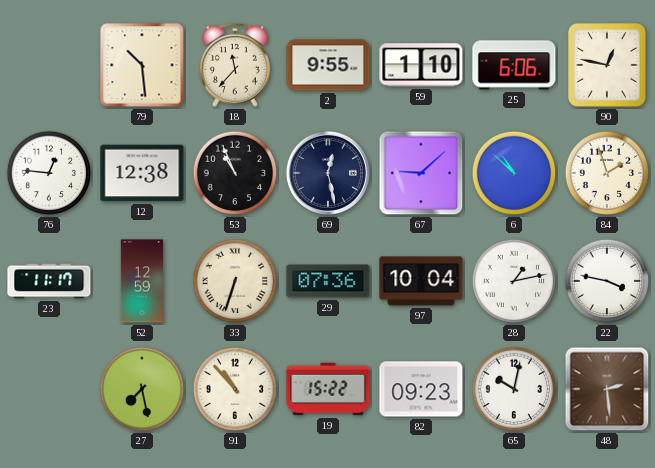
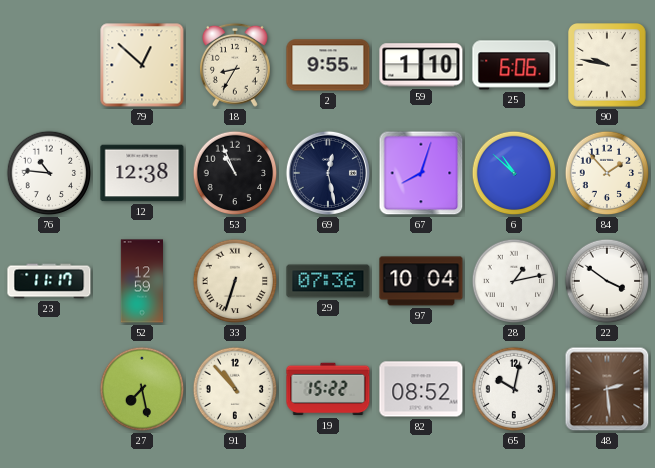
79: 10:29 -> 12:52 (142, 65)
18: 11:37 -> 8:35 (235, 65)
90: 12:47 -> 9:47 (608, 66)
76: 12:46 -> 10:46 (49, 173)
67: 9:08 -> 8:03 (421, 173)
84: 1:57 -> 1:53 (607, 173)
22: 3:47 -> 3:51 (607, 281)
82: 09:23 -> 08:52 (421, 389)
